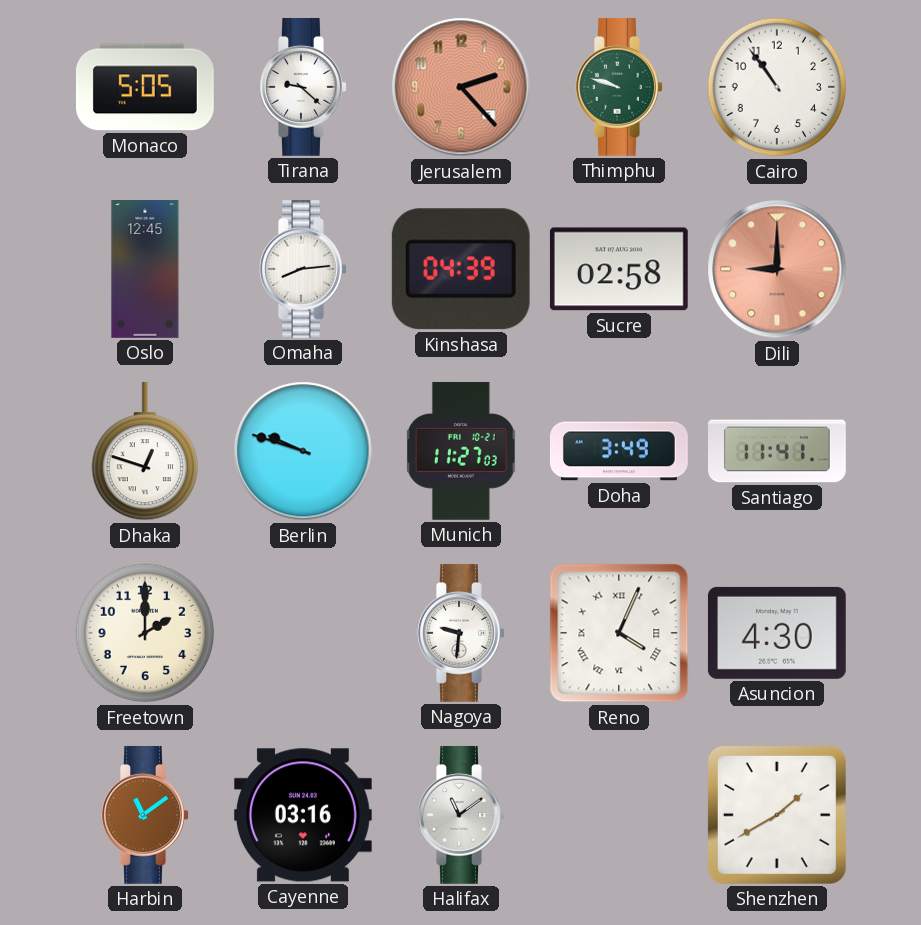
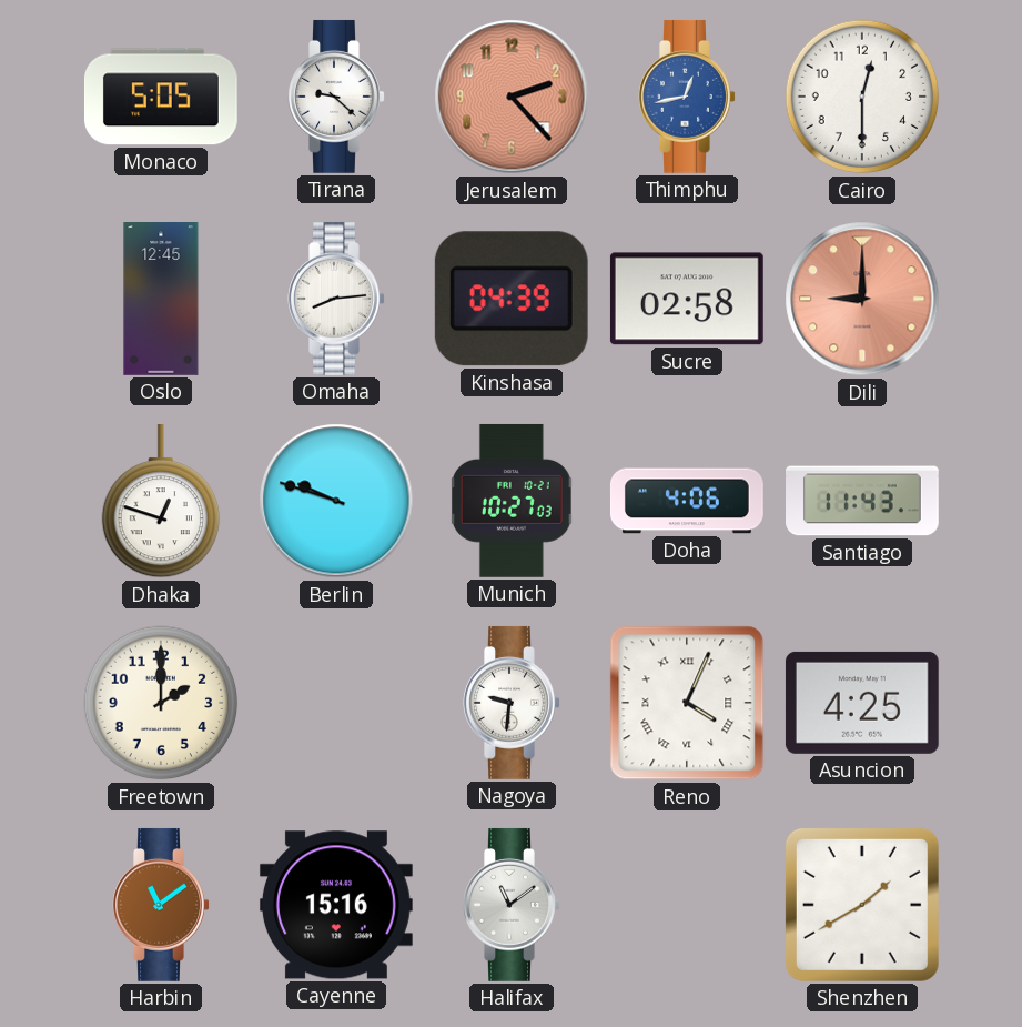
Thimphu: 9:48 -> 12:43 (687, 97)
Thimphu dial: green -> blue (687, 97)
Cairo: 10:54 -> 12:30 (862, 97)
Munich: 11:27 -> 10:27 (512, 501)
Doha: 3:49 -> 4:06 (687, 501)
Santiago: 11:41 -> 11:43 (863, 501)
Asuncion: 4:30 -> 4:25 (862, 703)
Cayenne: 03:16 -> 15:16 (336, 905)
